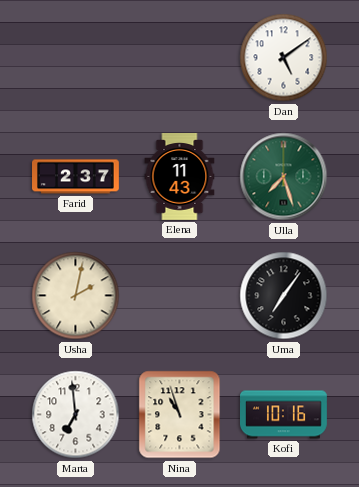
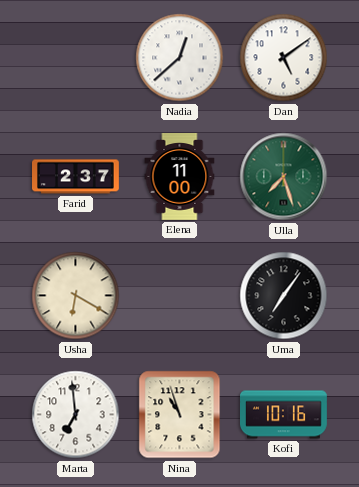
Nadia: none -> 12:38 (180, 58)
Elena: 11:43 -> 11:00 (180, 177)
Usha: 2:02 -> 6:20 (76, 296)
